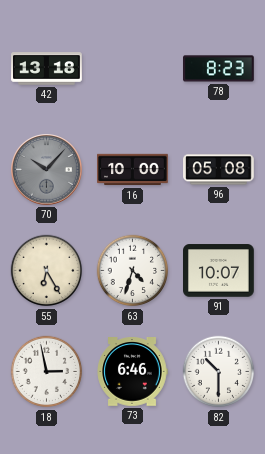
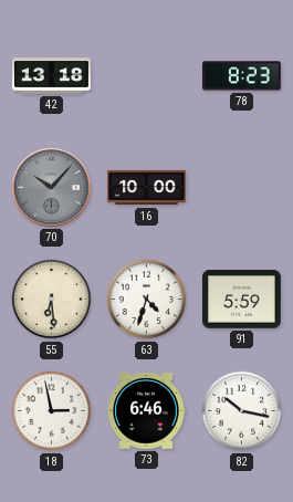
96: 05:08 -> none (219, 170)
55: 6:25 -> 6:29 (52, 300)
91: 10:07 -> 5:59 (242, 300)
82: 10:30 -> 10:17 (242, 411)
